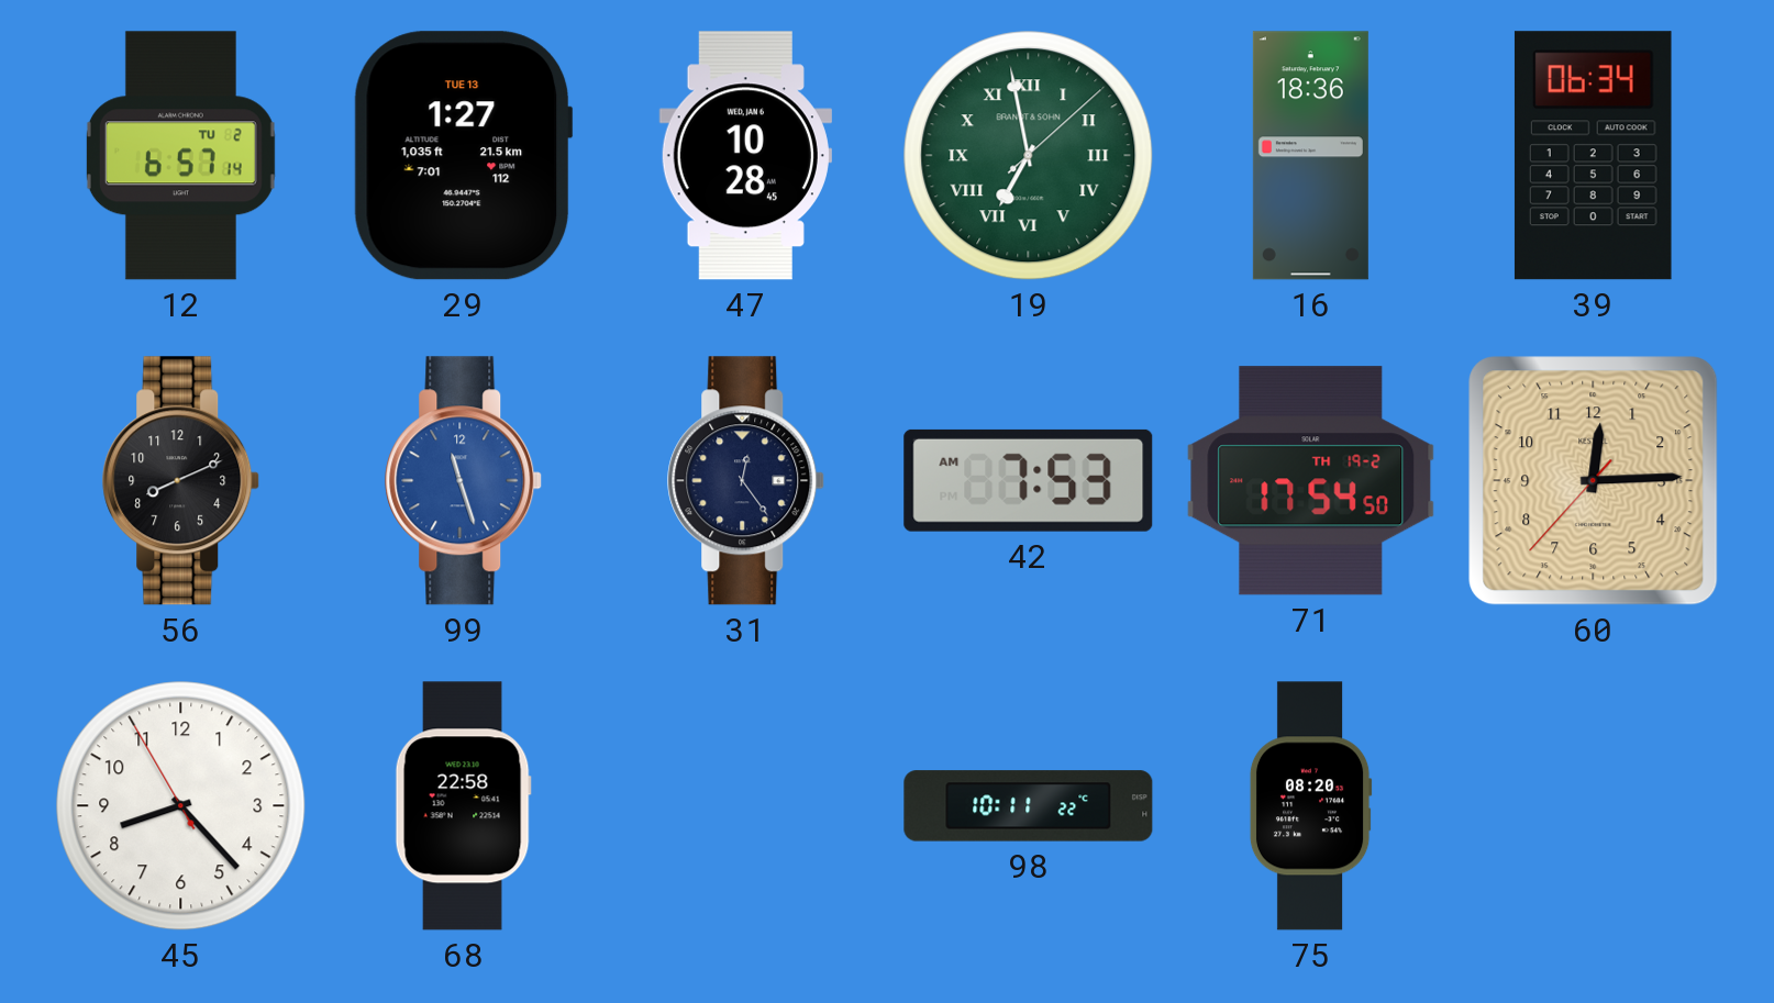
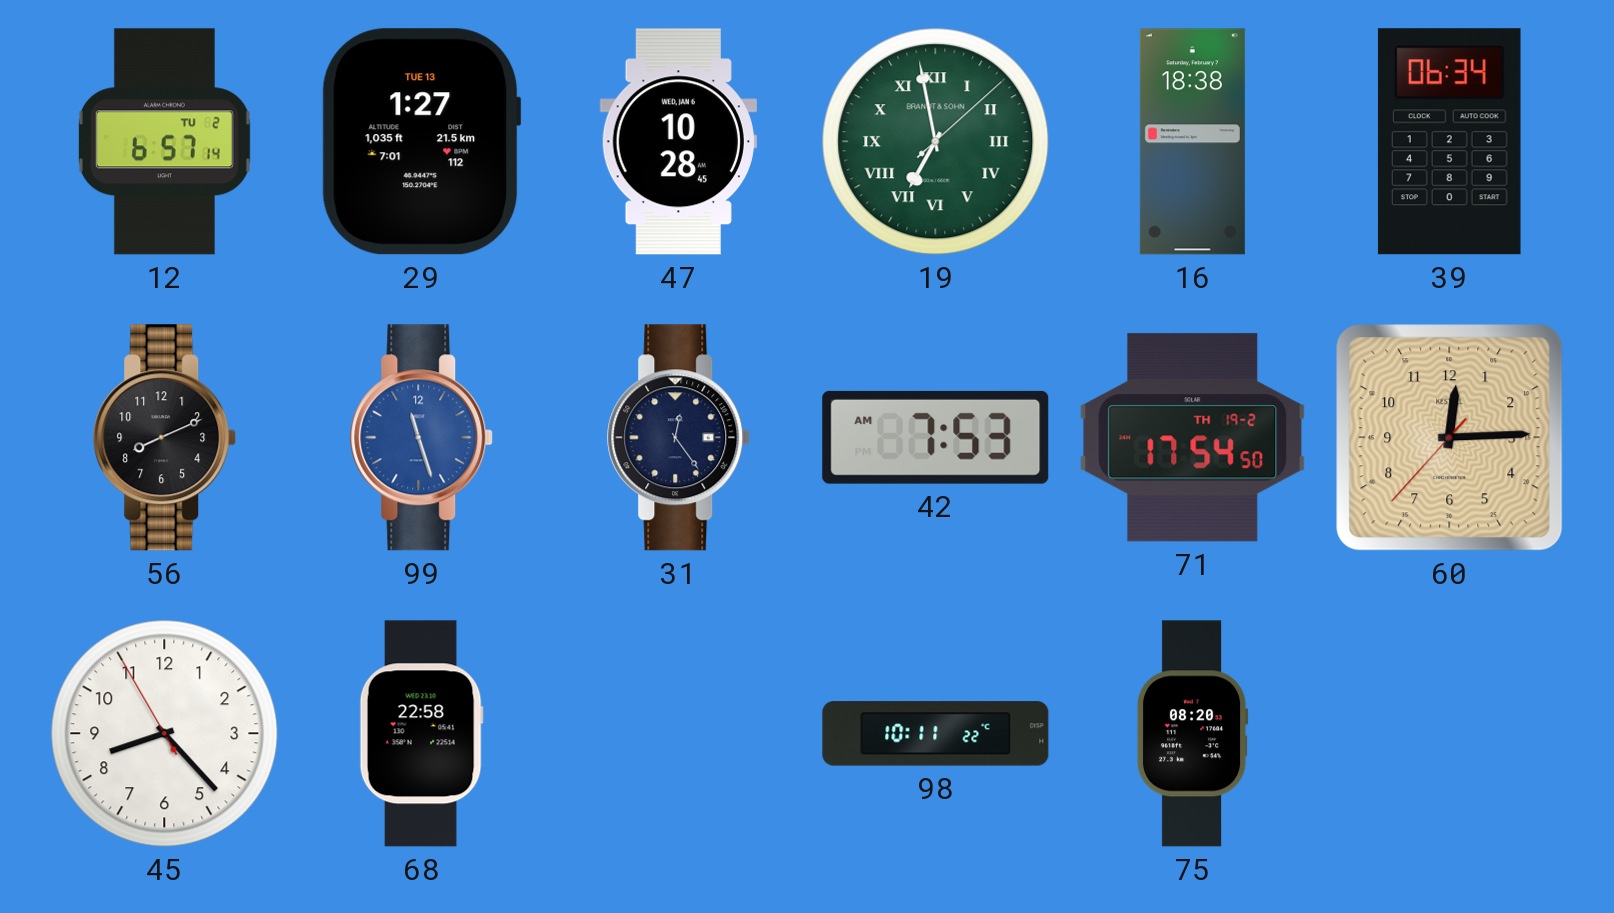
16: 18:36 -> 18:38 (1192, 142)
